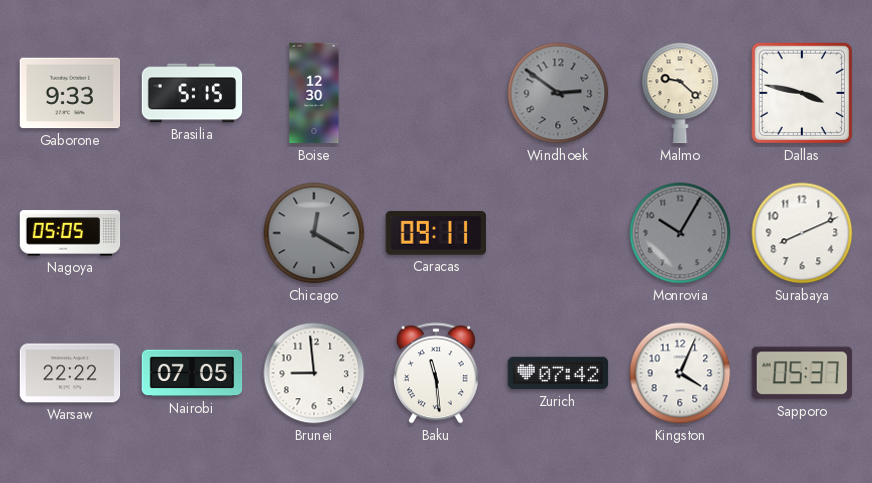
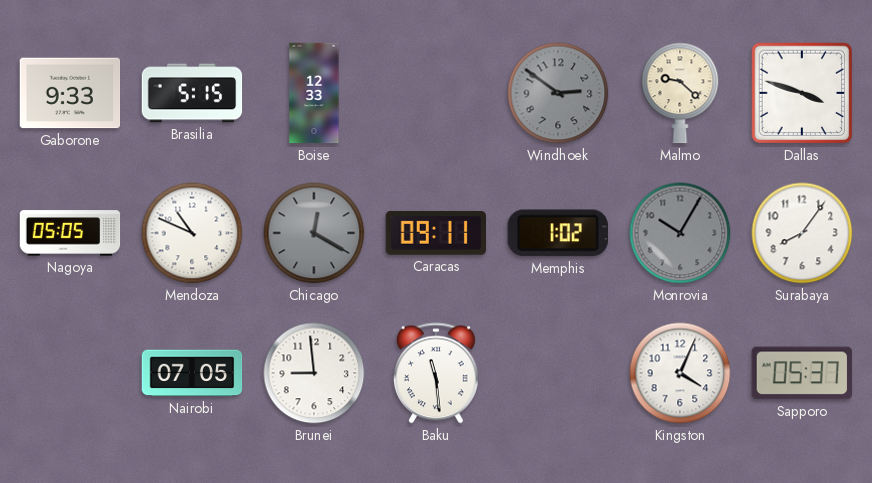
Boise: 12:30 -> 12:33 (314, 93)
Dallas: 3:47 -> 3:48 (802, 93)
Mendoza: none -> 10:49 (192, 233)
Memphis: none -> 1:02 (558, 233)
Surabaya: 8:11 -> 8:06 (802, 233)
Warsaw: 22:22 -> none (70, 373)
Zurich: 07:42 -> none (558, 373)
